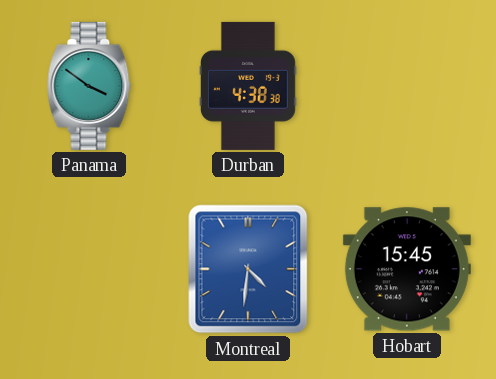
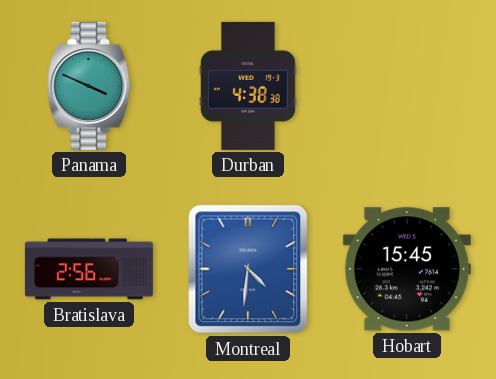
Panama: 3:51 -> 3:49 (89, 86)
Bratislava: none -> 2:56 (89, 269)
